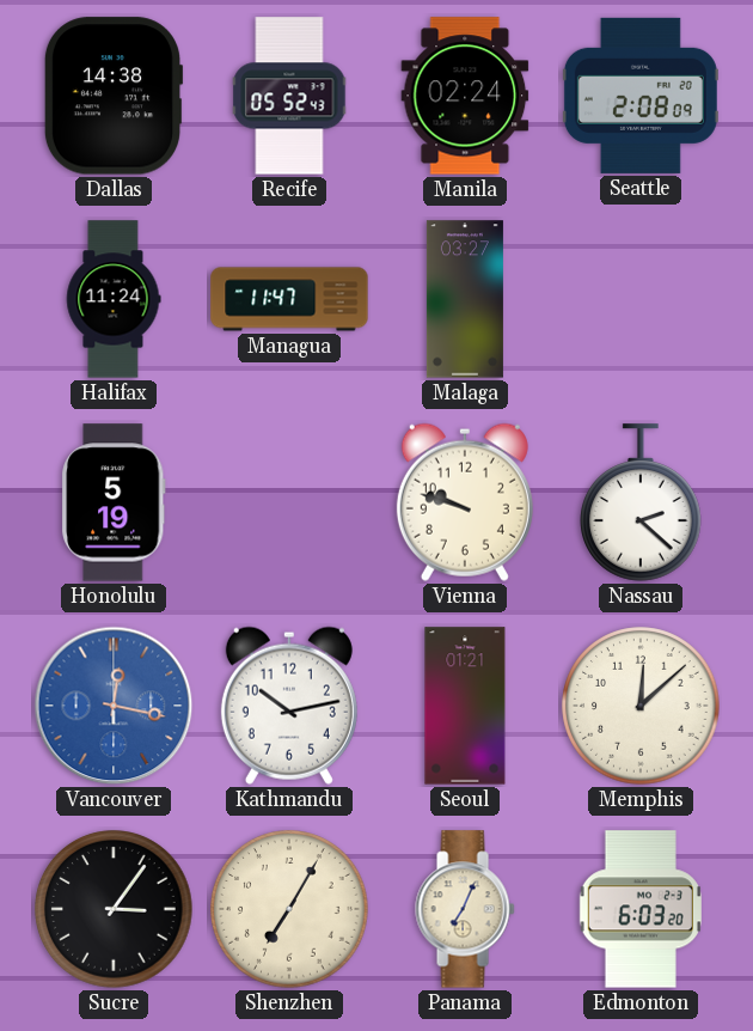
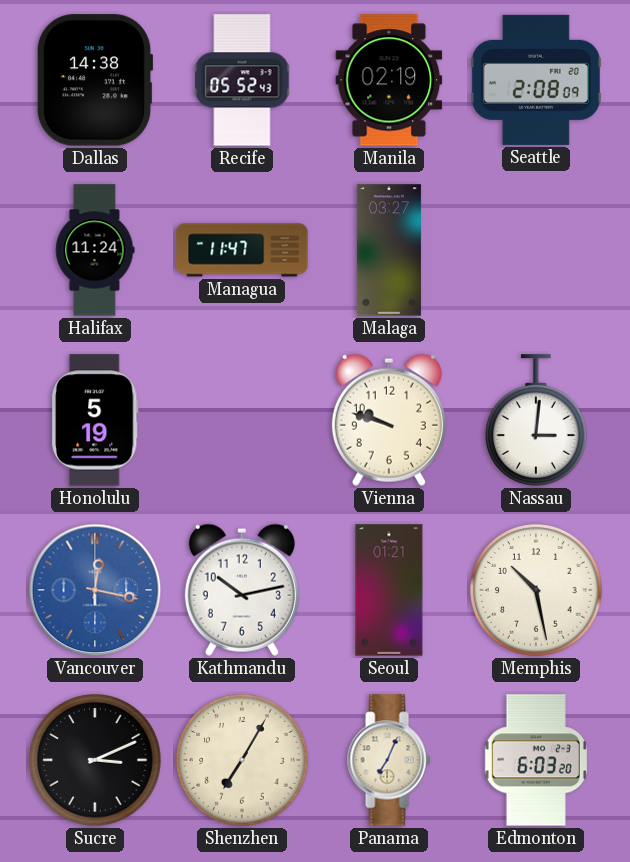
Manila: 02:24 -> 02:19 (389, 80)
Nassau: 2:22 -> 3:01 (537, 420)
Memphis: 12:08 -> 10:28 (536, 590)
Sucre: 3:06 -> 3:11 (95, 760)
